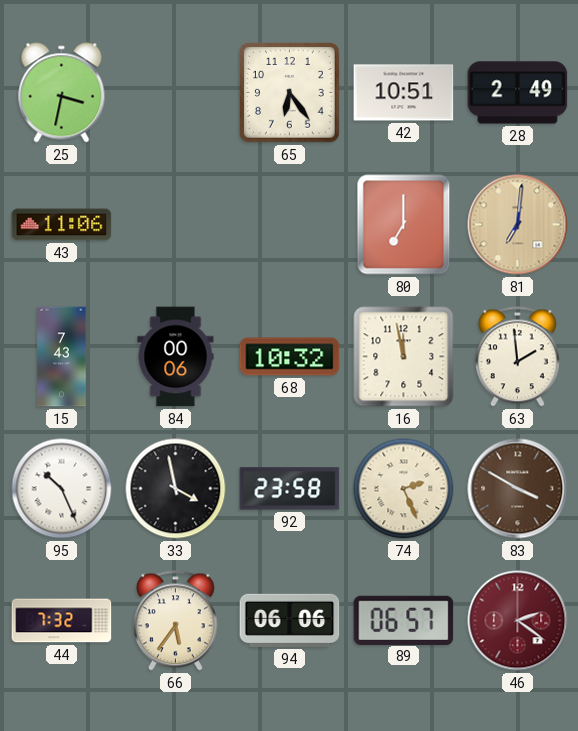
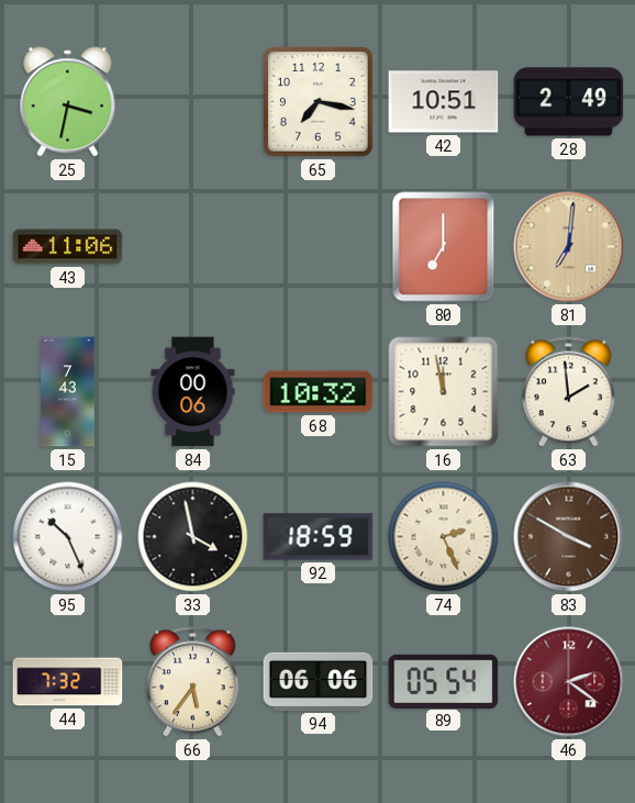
65: 6:24 -> 7:17 (319, 102)
92: 23:58 -> 18:59 (319, 537)
89: 06:57 -> 05:54 (444, 681)
